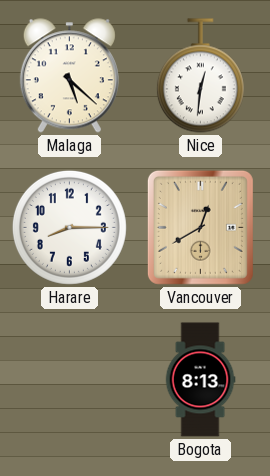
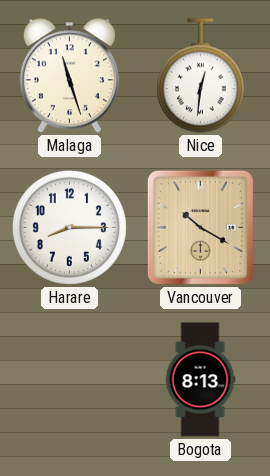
Malaga: 5:22 -> 11:27 (69, 76)
Vancouver: 12:40 -> 10:20 (200, 227)
